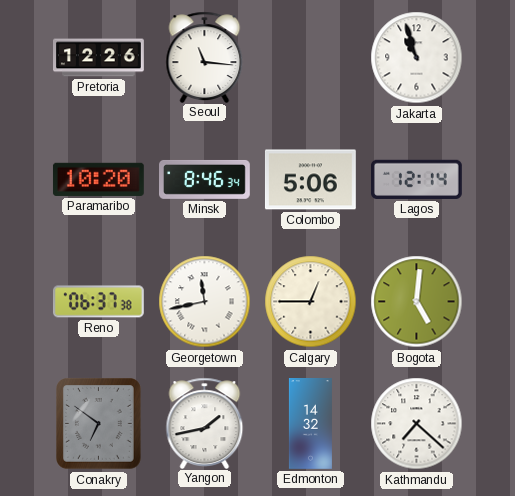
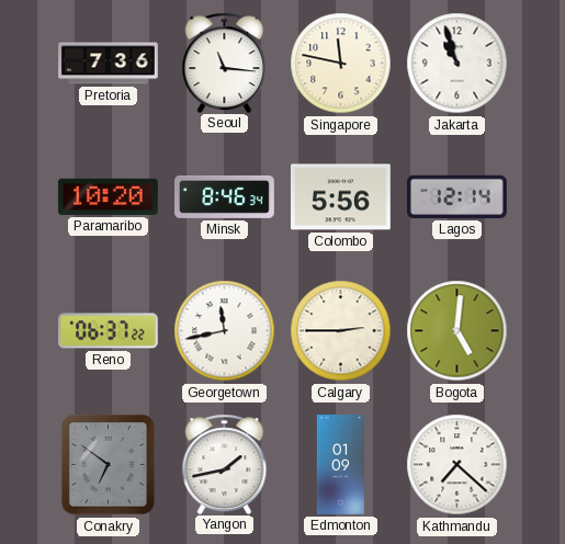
Pretoria: 12:26 -> 7:36 (109, 64)
Singapore: none -> 11:47 (341, 64)
Colombo: 5:06 -> 5:56 (340, 197)
Reno: 06:37:38 -> 06:37:22 (108, 331)
Calgary: 12:45 -> 2:45 (341, 331)
Edmonton: 14:32 -> 01:09 (340, 465)
